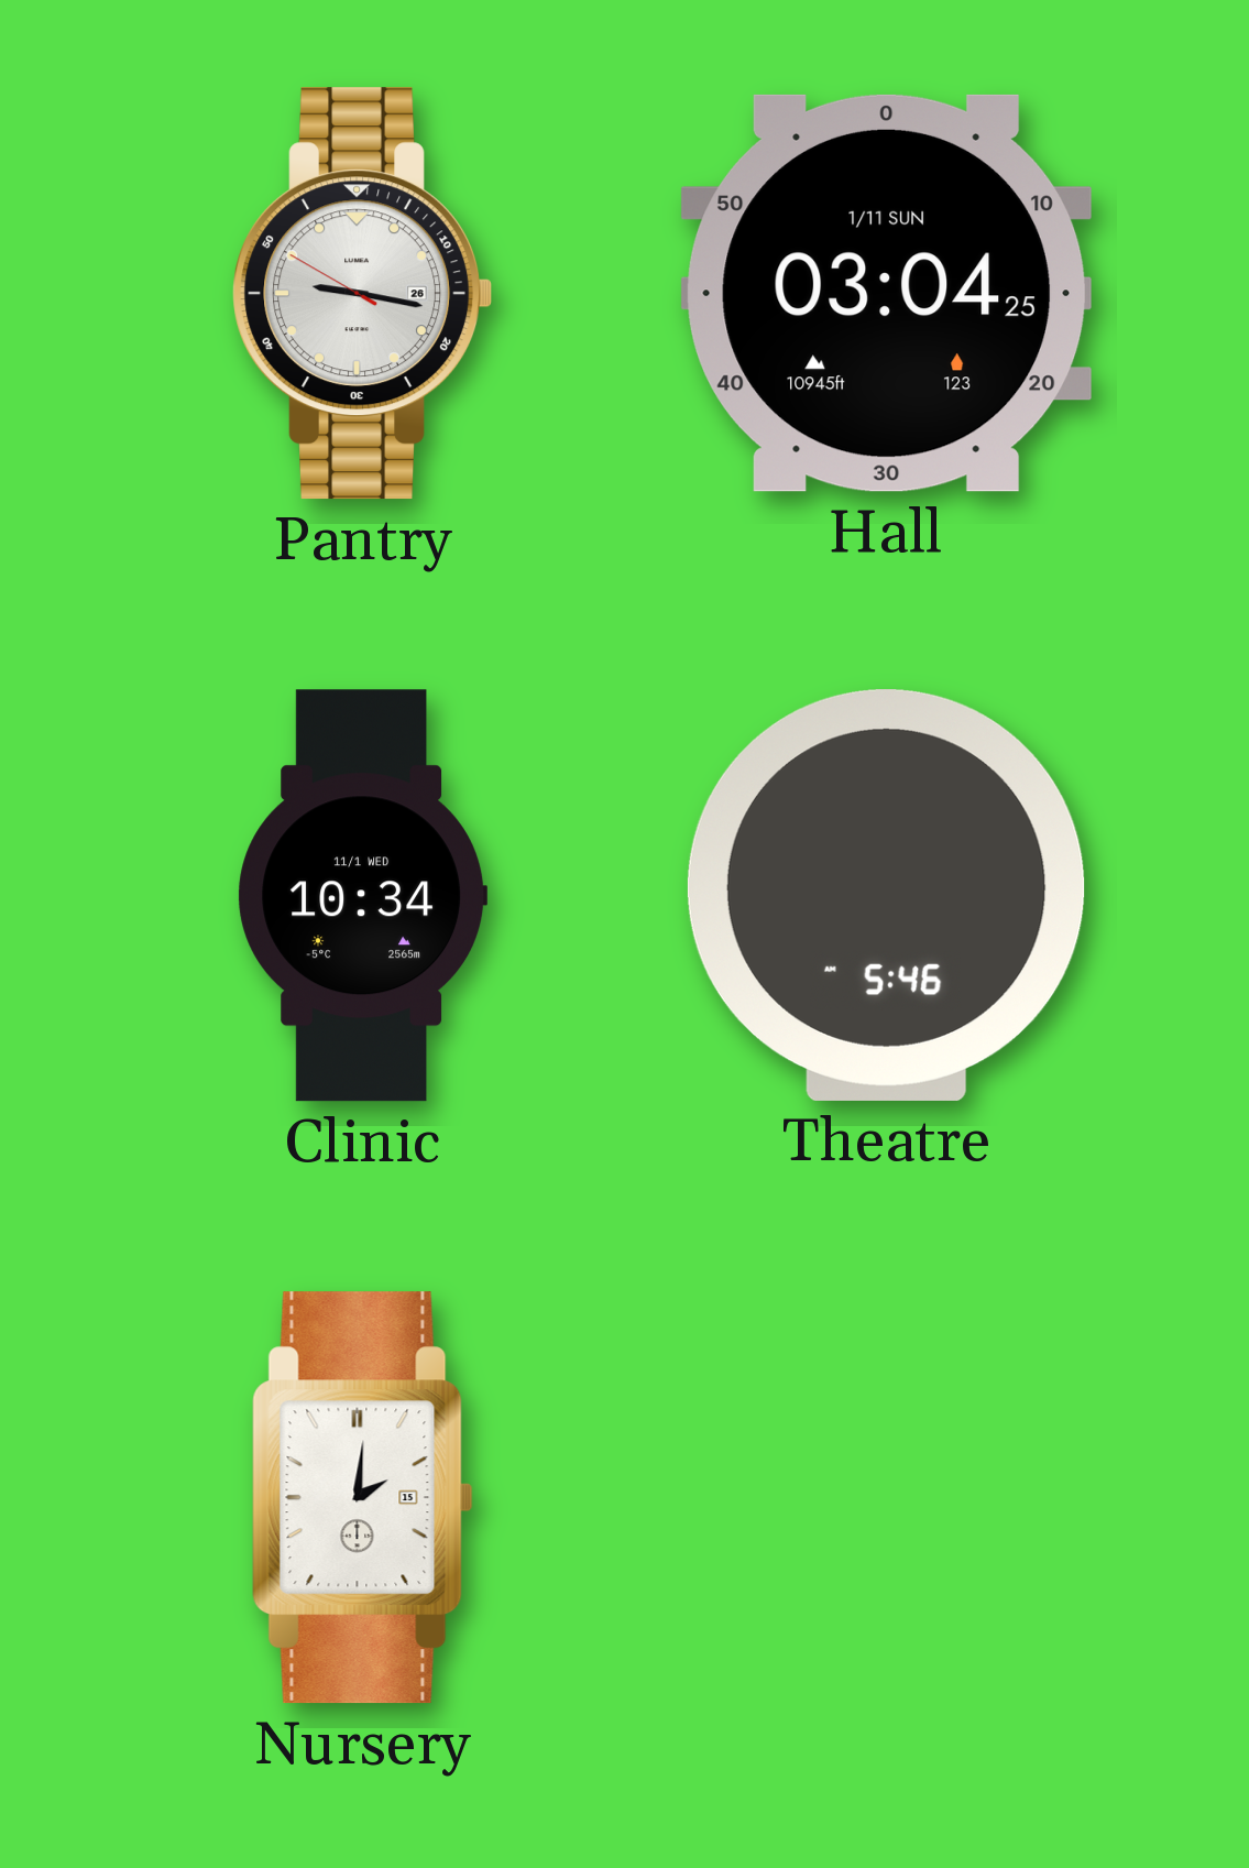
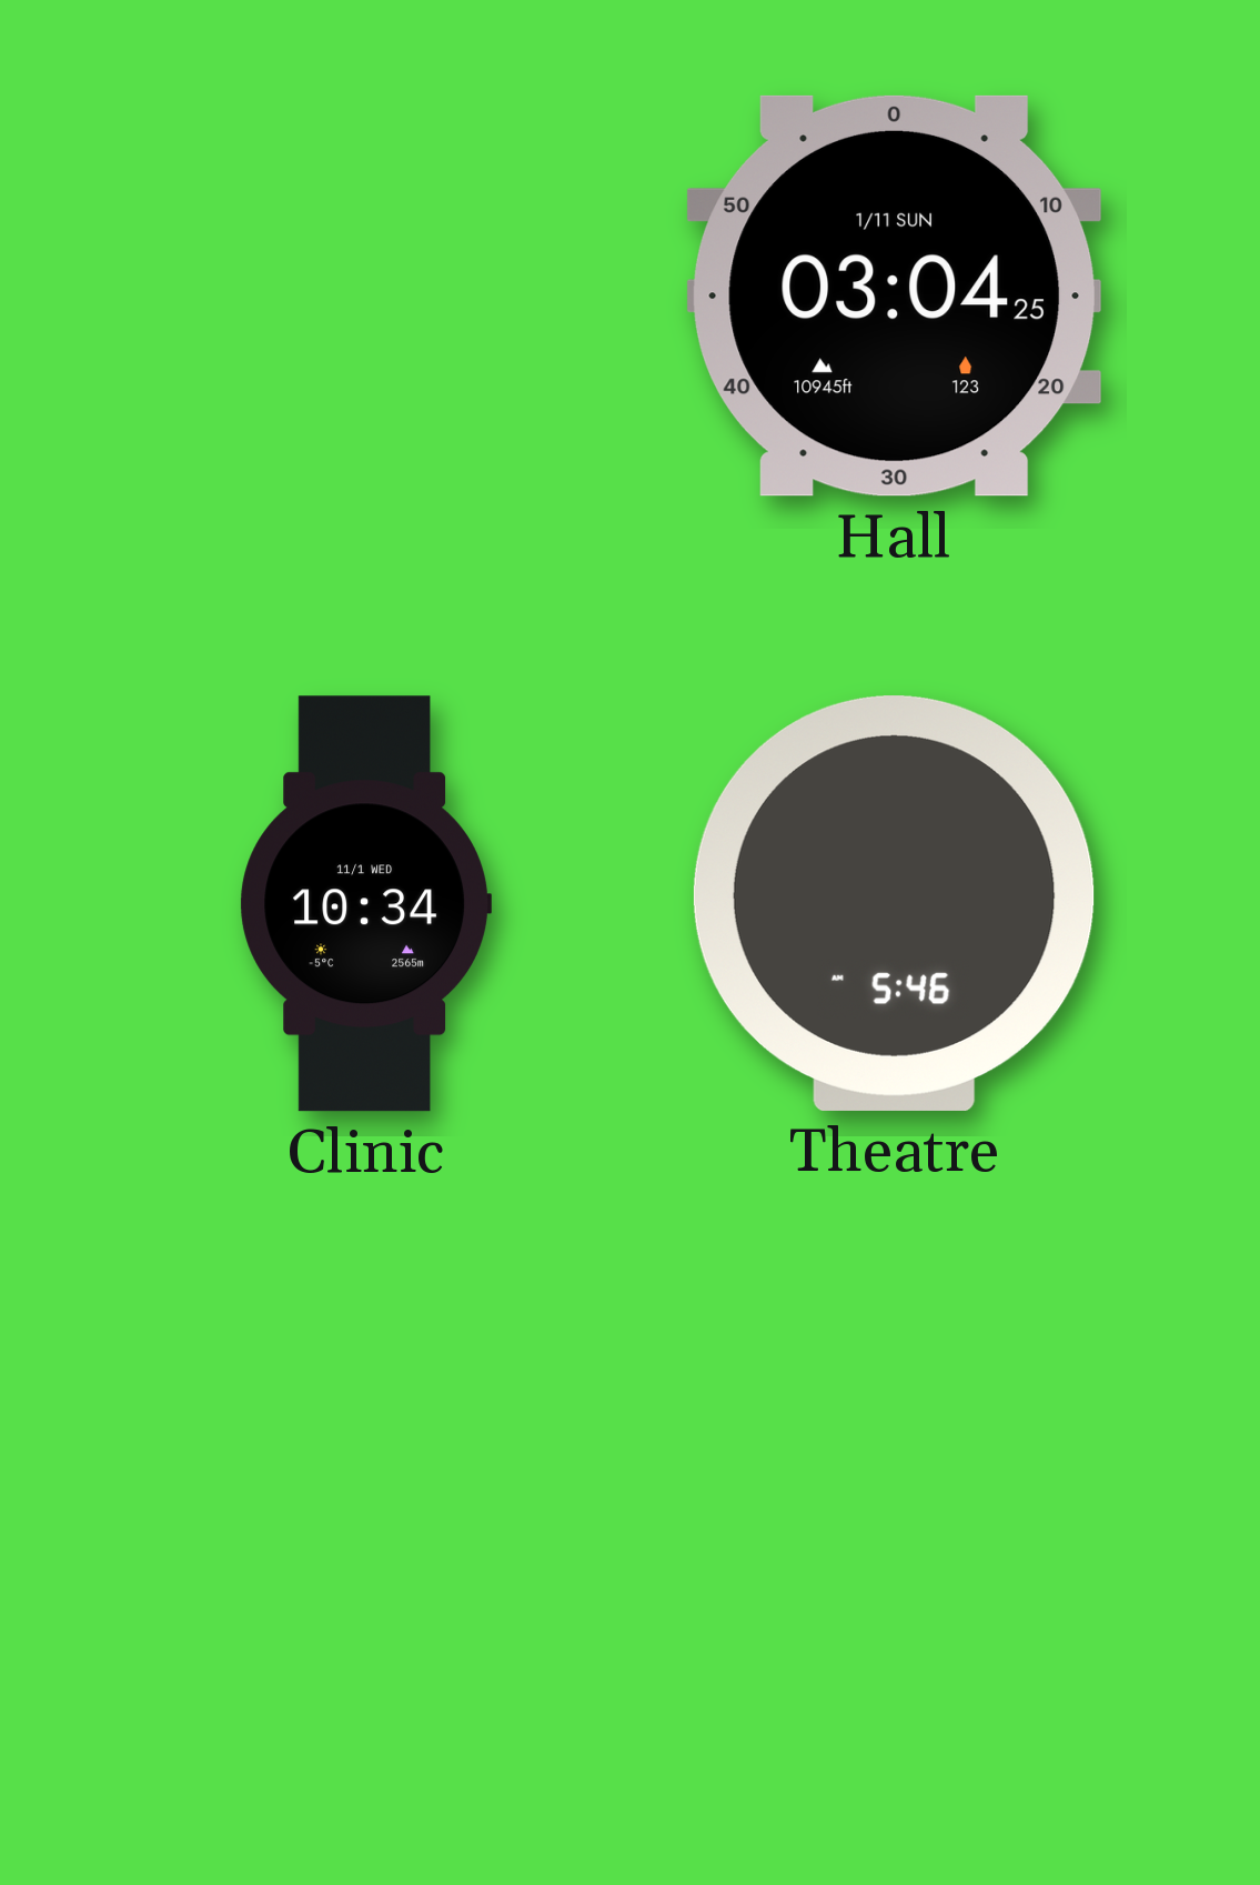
Pantry: 9:16 -> none (362, 294)
Nursery: 2:01 -> none (363, 1498)
